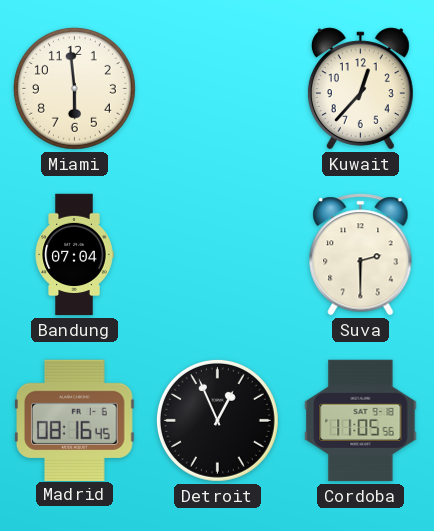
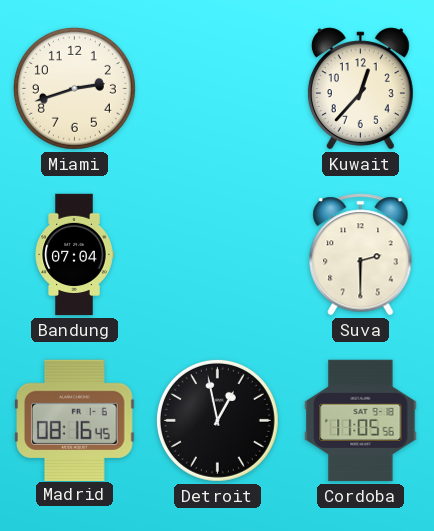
Miami: 5:59 -> 2:42 (74, 88)
Detroit: 12:56 -> 12:58 (217, 420)
